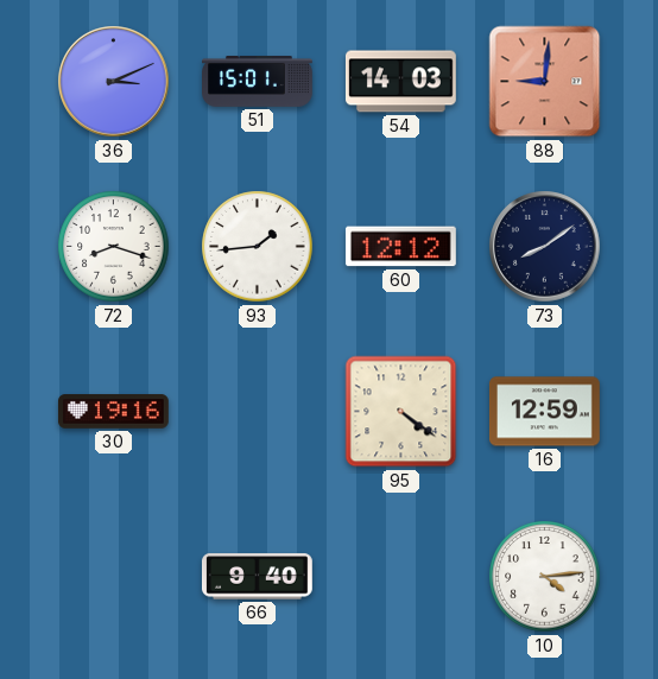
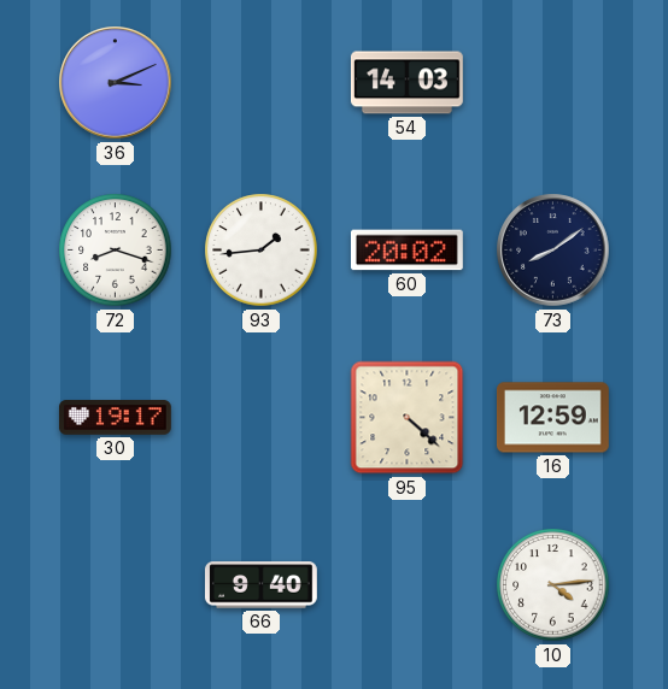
51: 15:01 -> none (258, 82)
88: 9:01 -> none (545, 82)
60: 12:12 -> 20:02 (406, 251)
30: 19:16 -> 19:17 (115, 418)
95: 4:21 -> 4:22 (408, 418)
